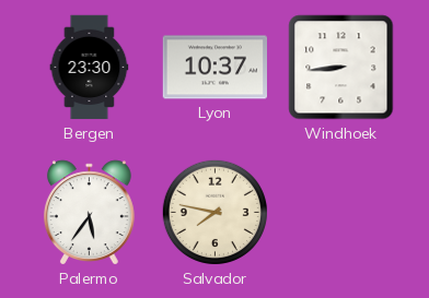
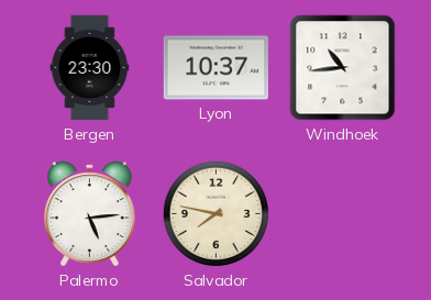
Windhoek: 8:44 -> 10:44 (343, 68)
Palermo: 5:36 -> 5:14 (89, 214)
